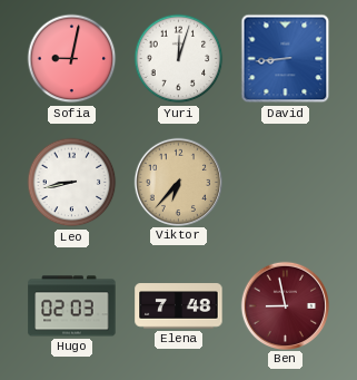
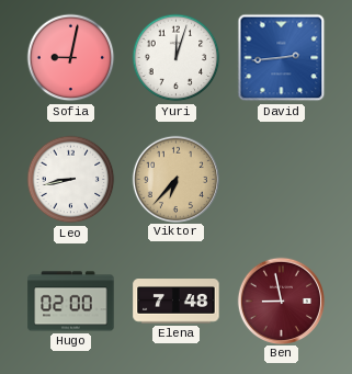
David: 8:44 -> 2:44 (282, 58)
Hugo: 02:03 -> 02:00 (71, 302)
